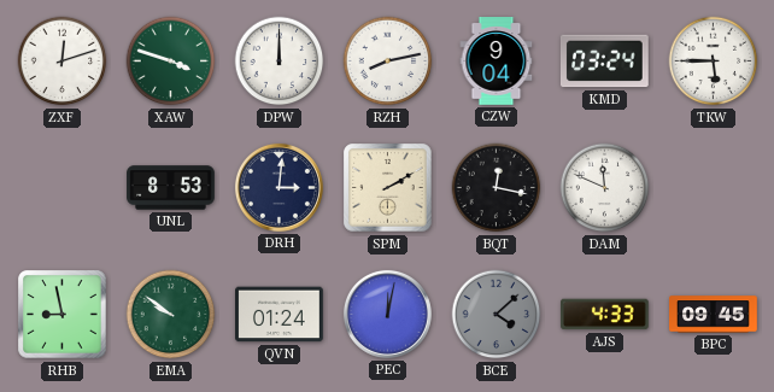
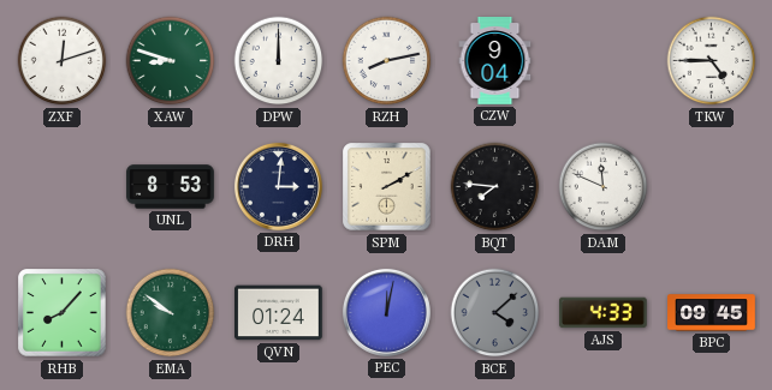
XAW: 3:48 -> 8:48 (171, 61)
KMD: 03:24 -> none (605, 62)
TKW: 5:45 -> 4:45 (712, 61)
BQT: 12:17 -> 7:46 (495, 187)
RHB: 8:58 -> 8:07 (63, 313)
